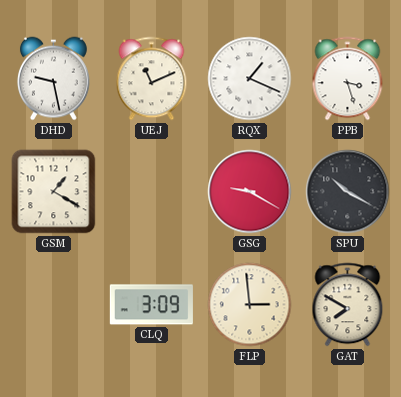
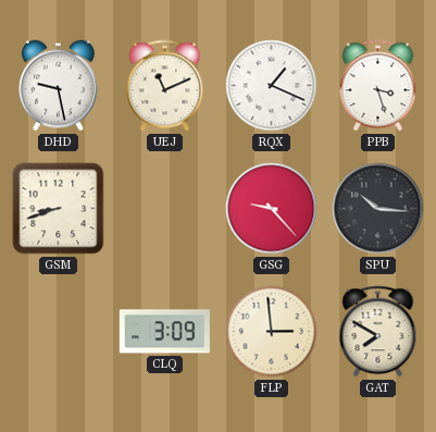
GSM: 1:20 -> 8:42 (59, 209)
GSG: 9:20 -> 9:23 (272, 209)
SPU: 10:20 -> 10:16 (378, 209)
